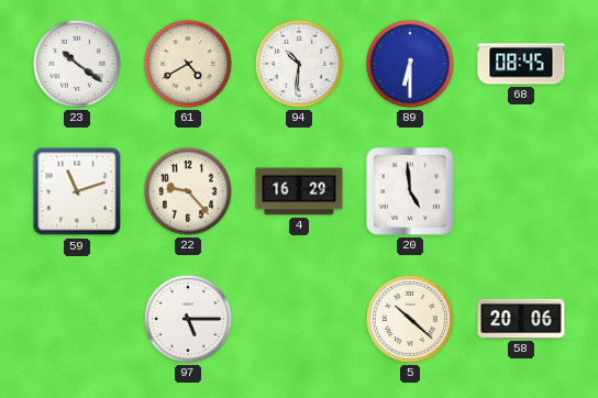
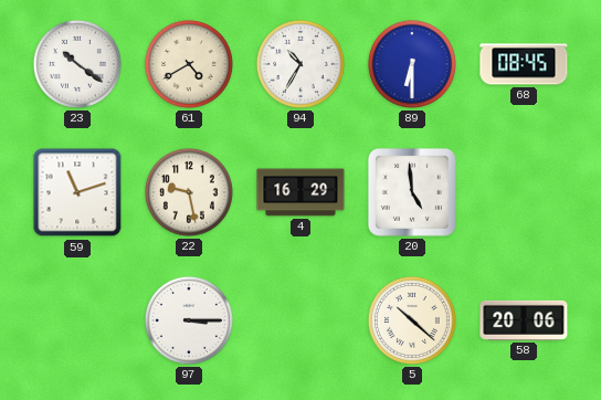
94: 10:31 -> 10:35 (300, 64)
22: 9:23 -> 9:28 (189, 192)
97: 5:15 -> 3:15 (189, 320)
